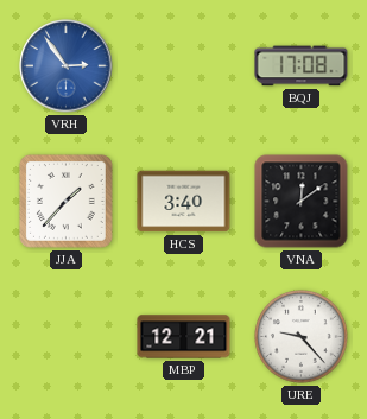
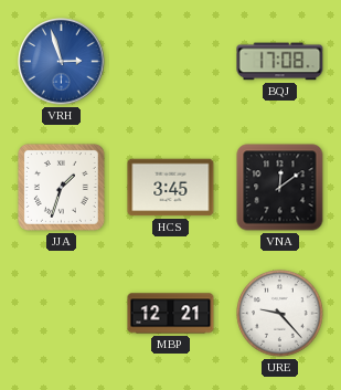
VRH: 2:54 -> 2:57 (62, 62)
JJA: 1:37 -> 1:33 (61, 187)
HCS: 3:40 -> 3:45 (171, 188)
